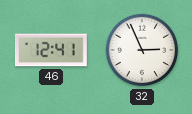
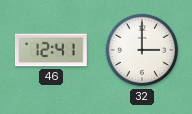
32: 2:56 -> 3:00 (142, 50)
